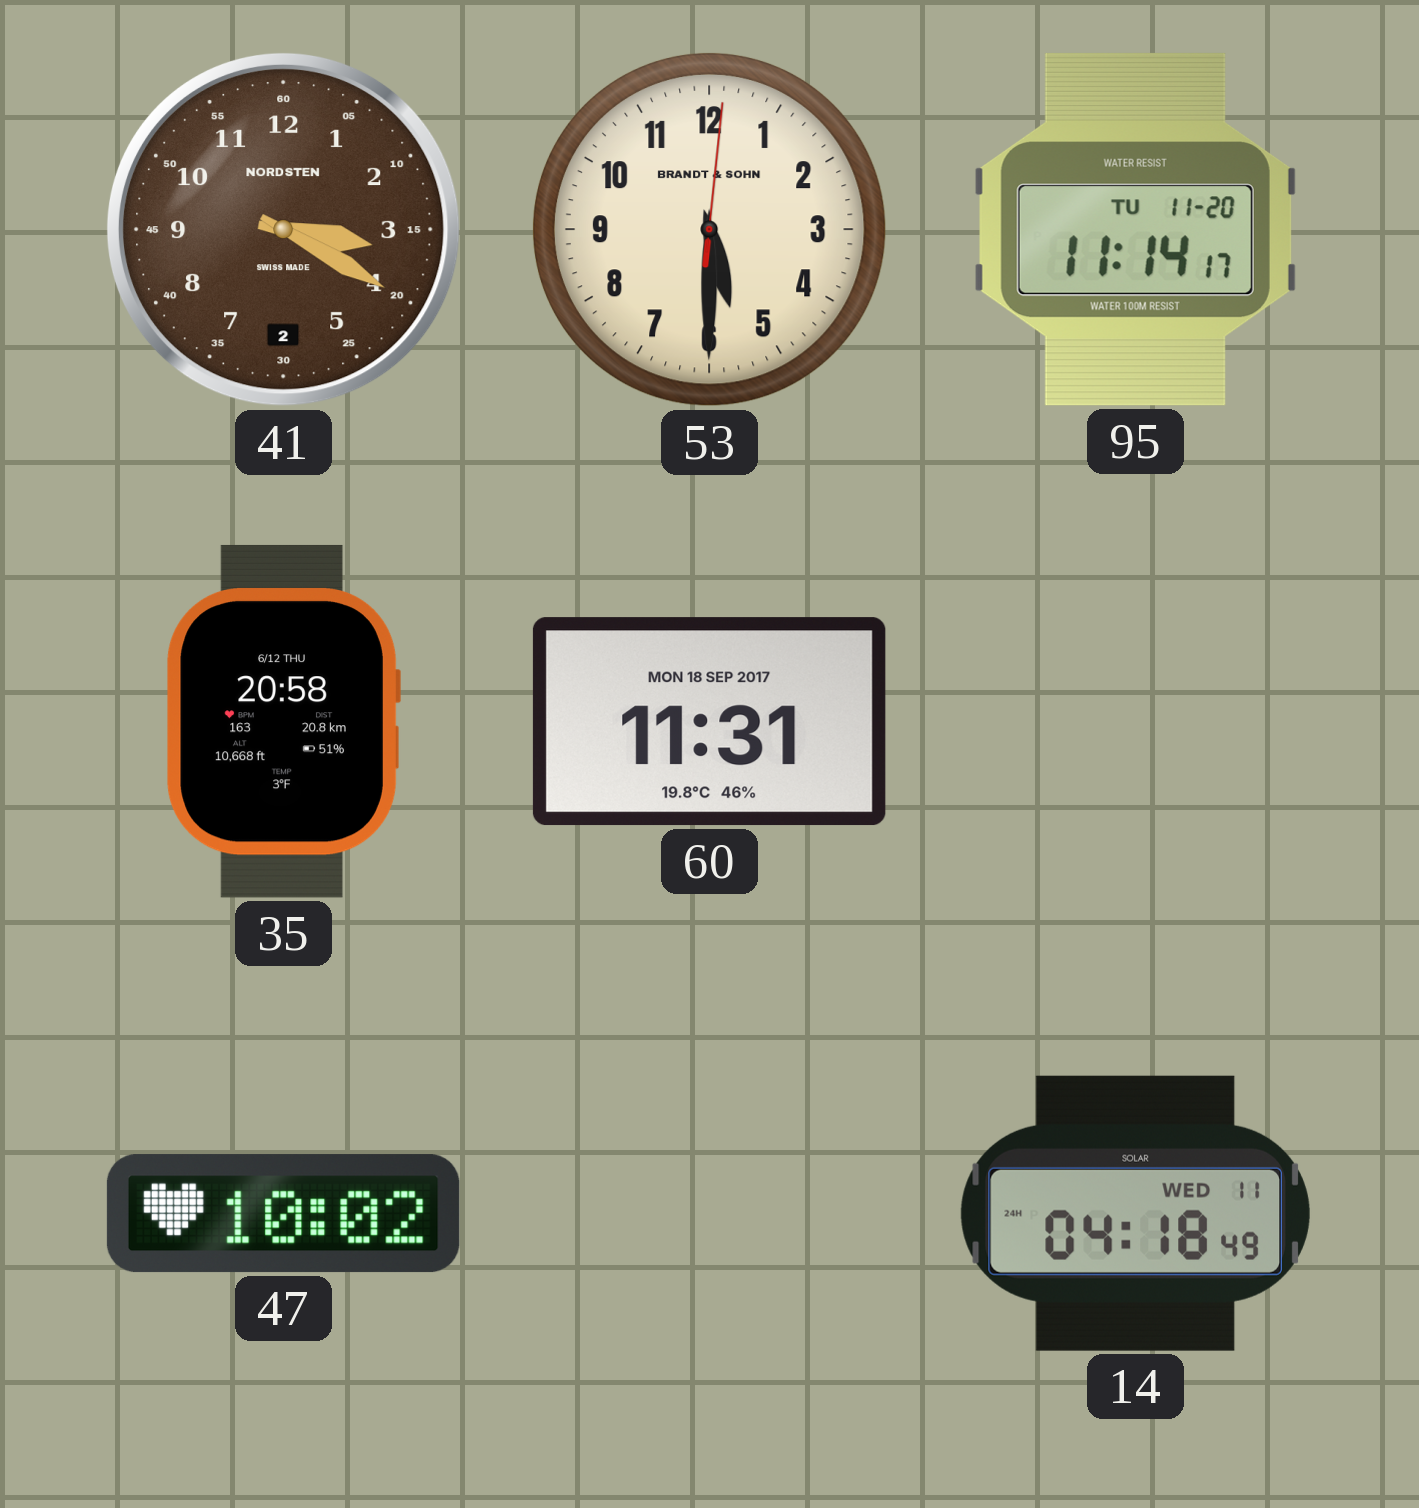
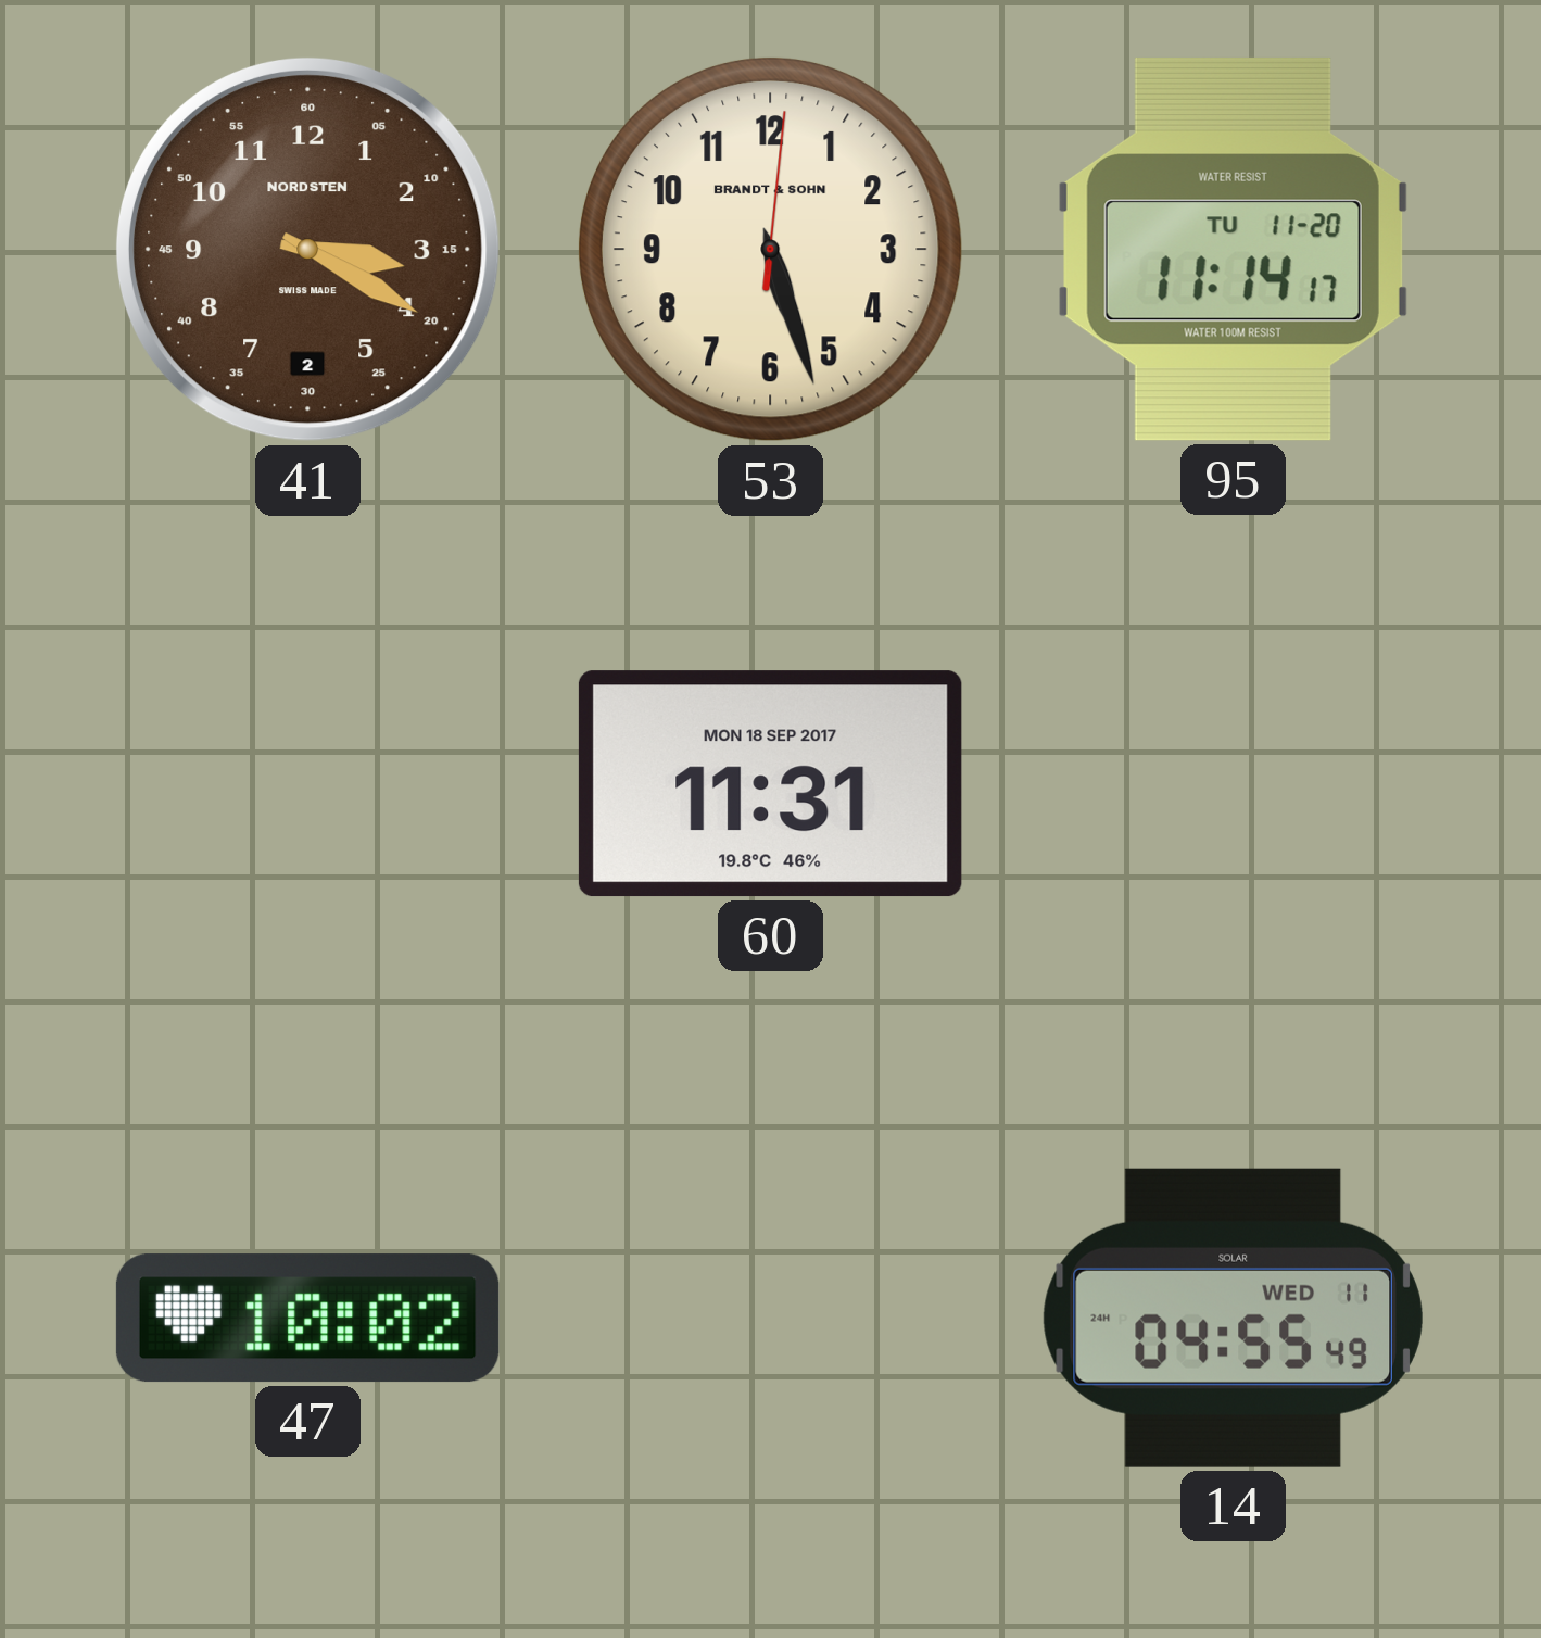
53: 5:30 -> 5:27 (770, 249)
35: 20:58 -> none (283, 721)
14: 04:18 -> 04:55 (1233, 1318)
